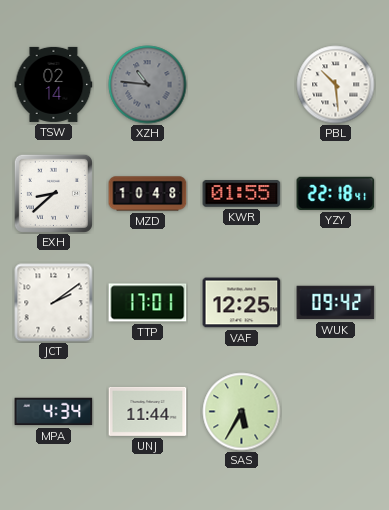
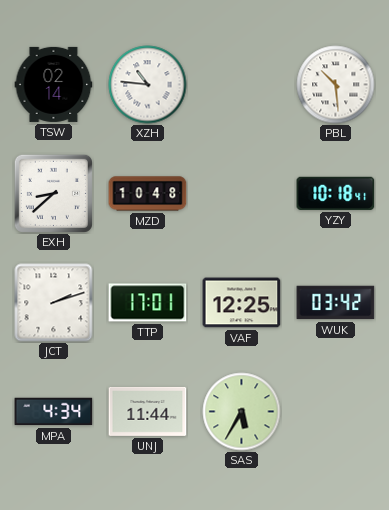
XZH dial: grey -> white (148, 85)
KWR: 01:55 -> none (242, 194)
YZY: 22:18 -> 10:18 (336, 193)
JCT: 2:09 -> 2:12 (54, 303)
WUK: 09:42 -> 03:42 (336, 303)
